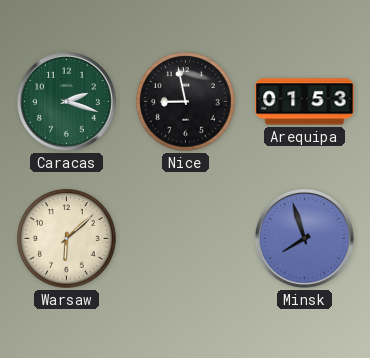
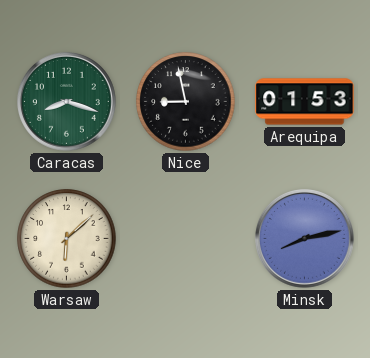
Caracas: 2:18 -> 8:18 (66, 101)
Minsk: 7:57 -> 8:13 (304, 238)
